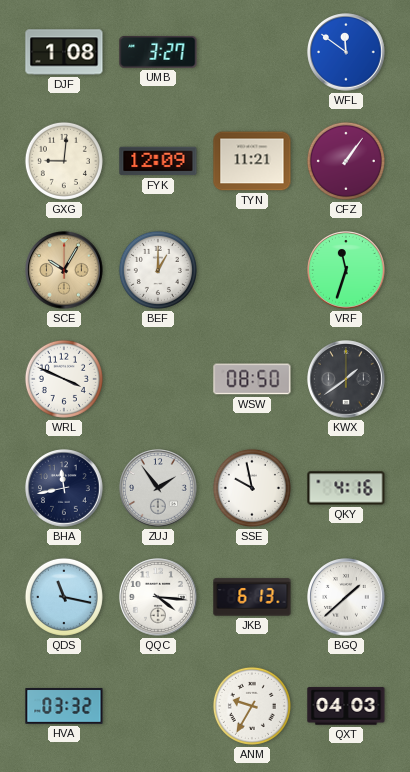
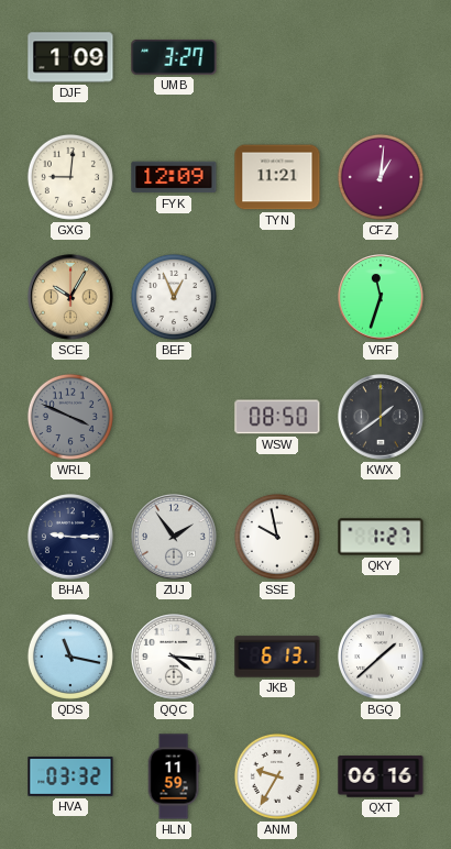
DJF: 1:08 -> 1:09 (70, 57)
WFL: 11:51 -> none (346, 52)
CFZ: 1:06 -> 1:01 (381, 177)
BEF: 1:00 -> 12:56 (174, 297)
WRL dial: white -> grey (70, 417)
BHA: 11:43 -> 9:15 (70, 537)
QKY: 4:16 -> 1:27 (381, 537)
HLN: none -> 11:59 (174, 776)
QXT: 04:03 -> 06:16 (381, 776)
